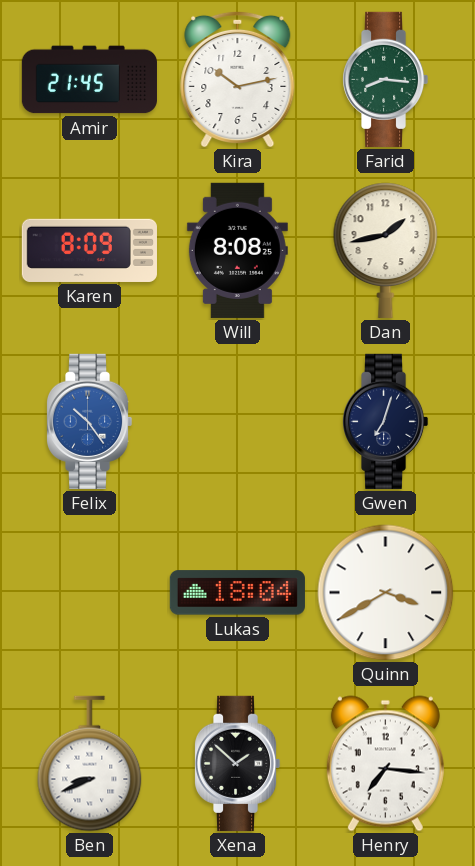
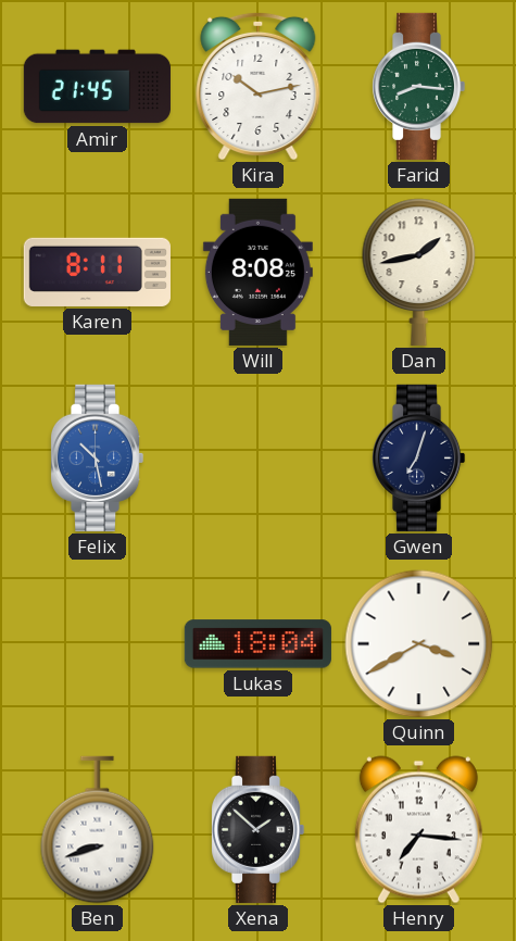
Karen: 8:09 -> 8:11 (97, 272)
Felix: 10:24 -> 10:28 (97, 457)
Ben: 8:41 -> 8:42 (98, 830)
